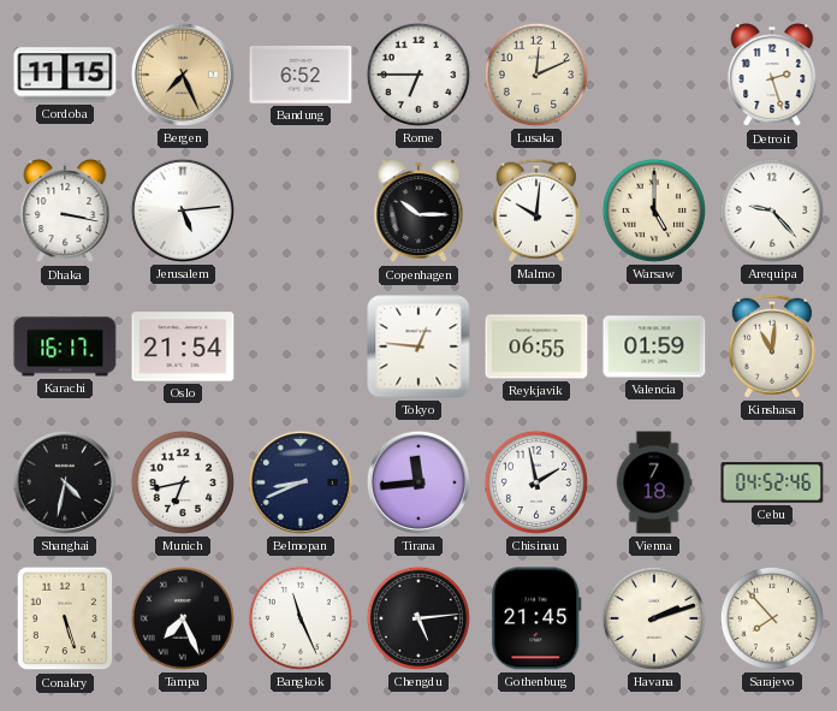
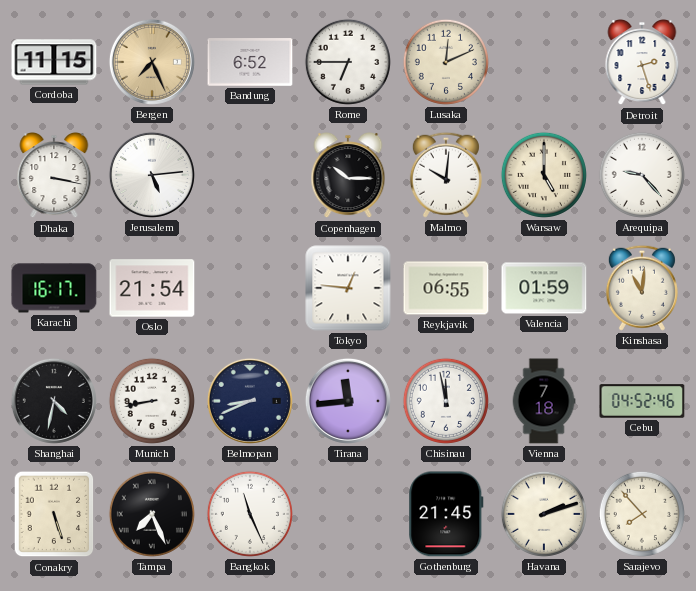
Munich: 6:43 -> 8:43 (152, 401)
Chisinau: 1:58 -> 11:58 (446, 401)
Chengdu: 5:14 -> none (419, 618)
